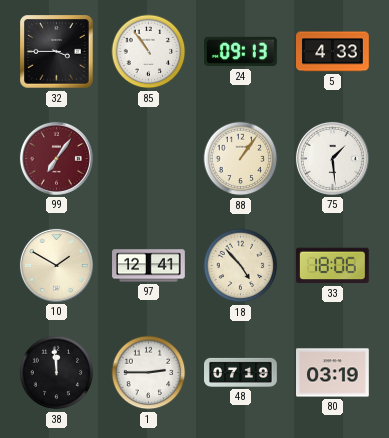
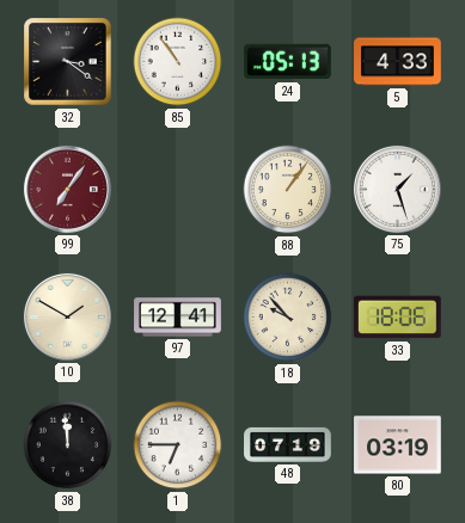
32: 3:45 -> 3:21 (68, 62)
24: 09:13 -> 05:13 (288, 62)
75: 1:29 -> 1:27 (397, 189)
18: 4:53 -> 9:53 (288, 318)
1: 2:45 -> 6:45 (178, 445)
